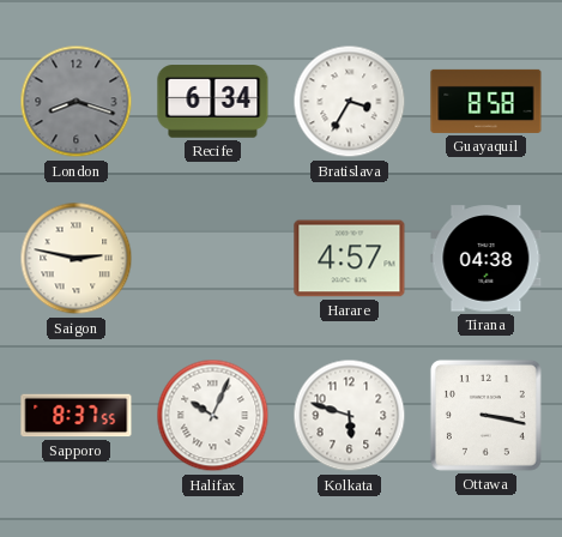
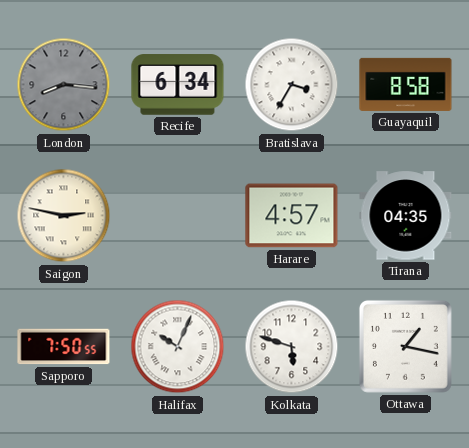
London: 8:18 -> 8:16 (64, 85)
Tirana: 04:38 -> 04:35 (406, 216)
Sapporo: 8:37 -> 7:50 (64, 347)
Ottawa: 3:17 -> 1:17 (405, 346)
